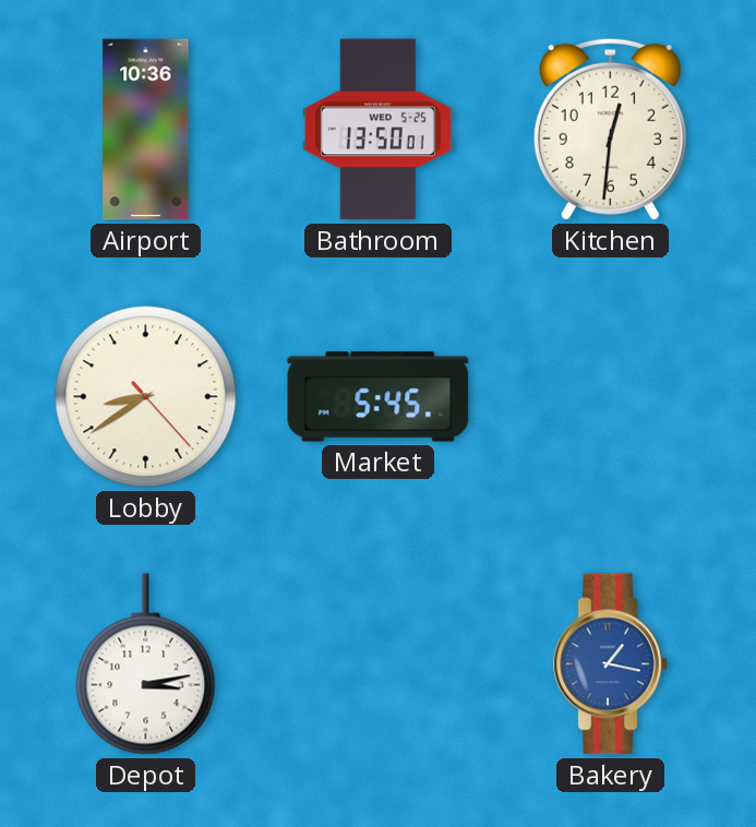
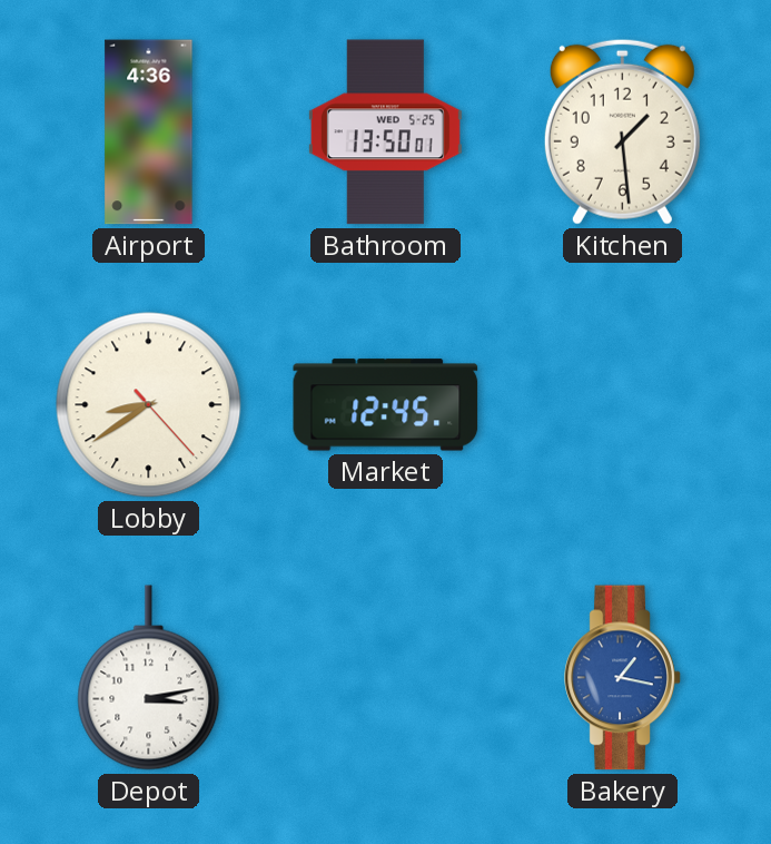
Airport: 10:36 -> 4:36 (149, 133)
Kitchen: 12:31 -> 1:29 (622, 131)
Market: 5:45 -> 12:45 (386, 405)
